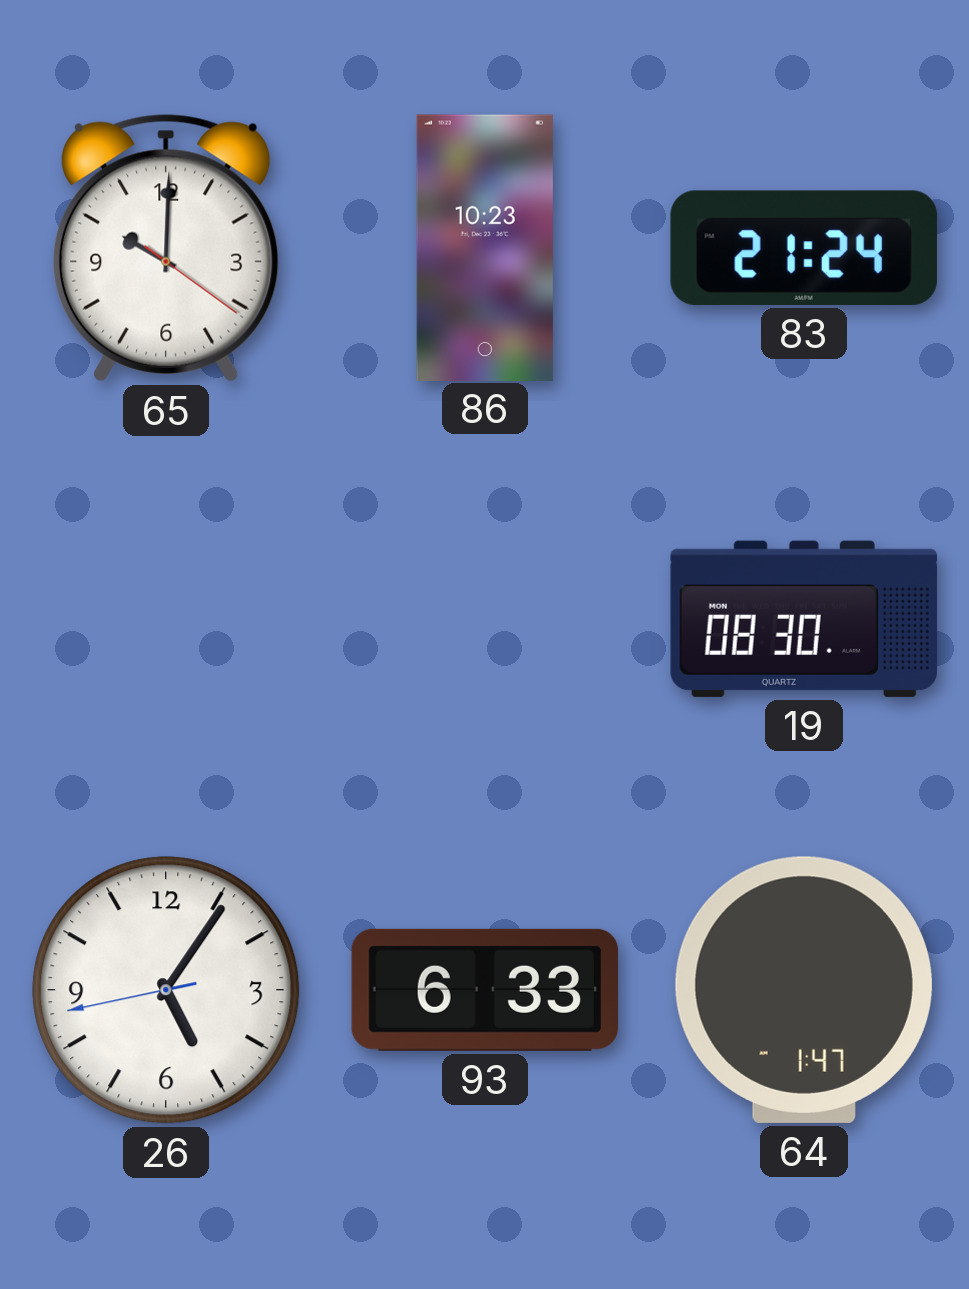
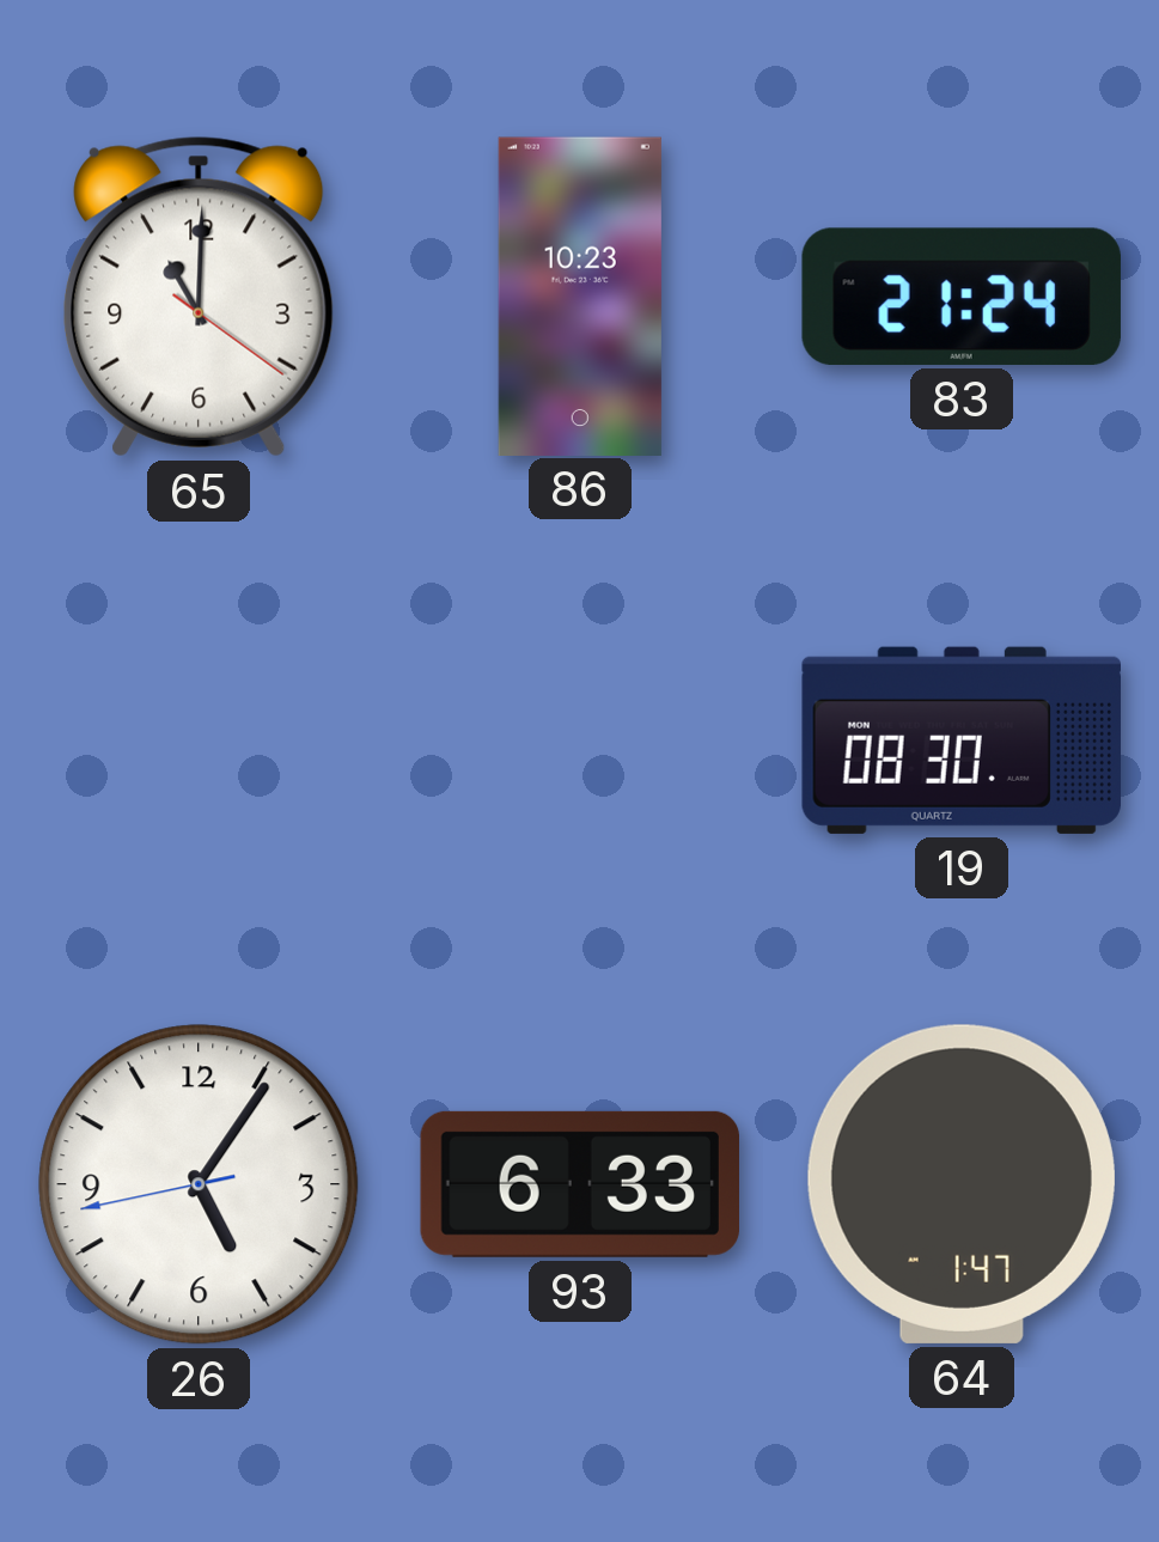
65: 10:00 -> 11:00 (199, 297)
